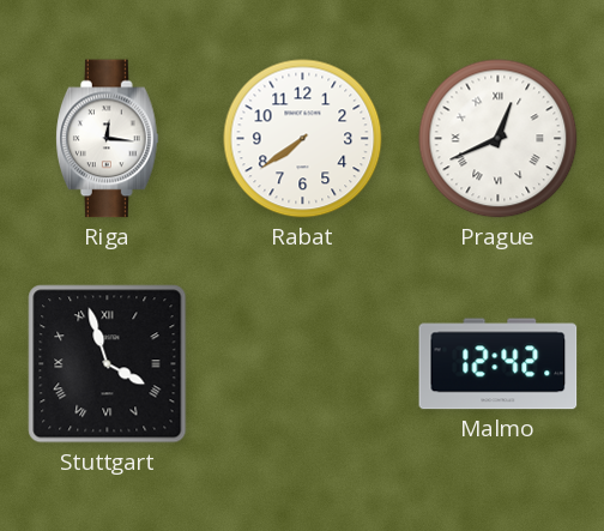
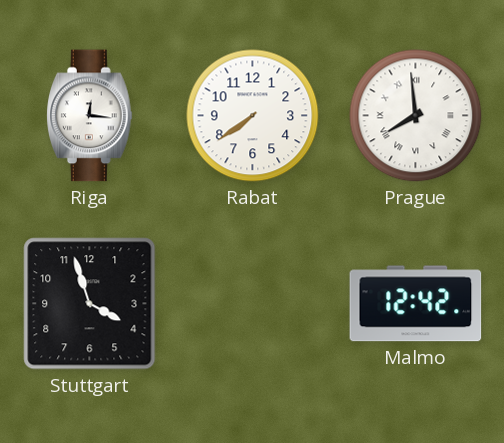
Prague: 12:41 -> 7:59 (416, 116)
Stuttgart numerals: Roman -> Arabic (90, 304)
